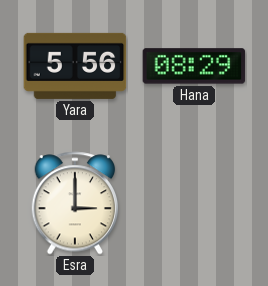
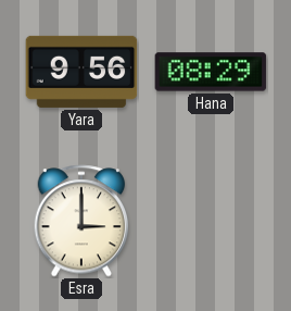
Yara: 5:56 -> 9:56 (81, 72)
